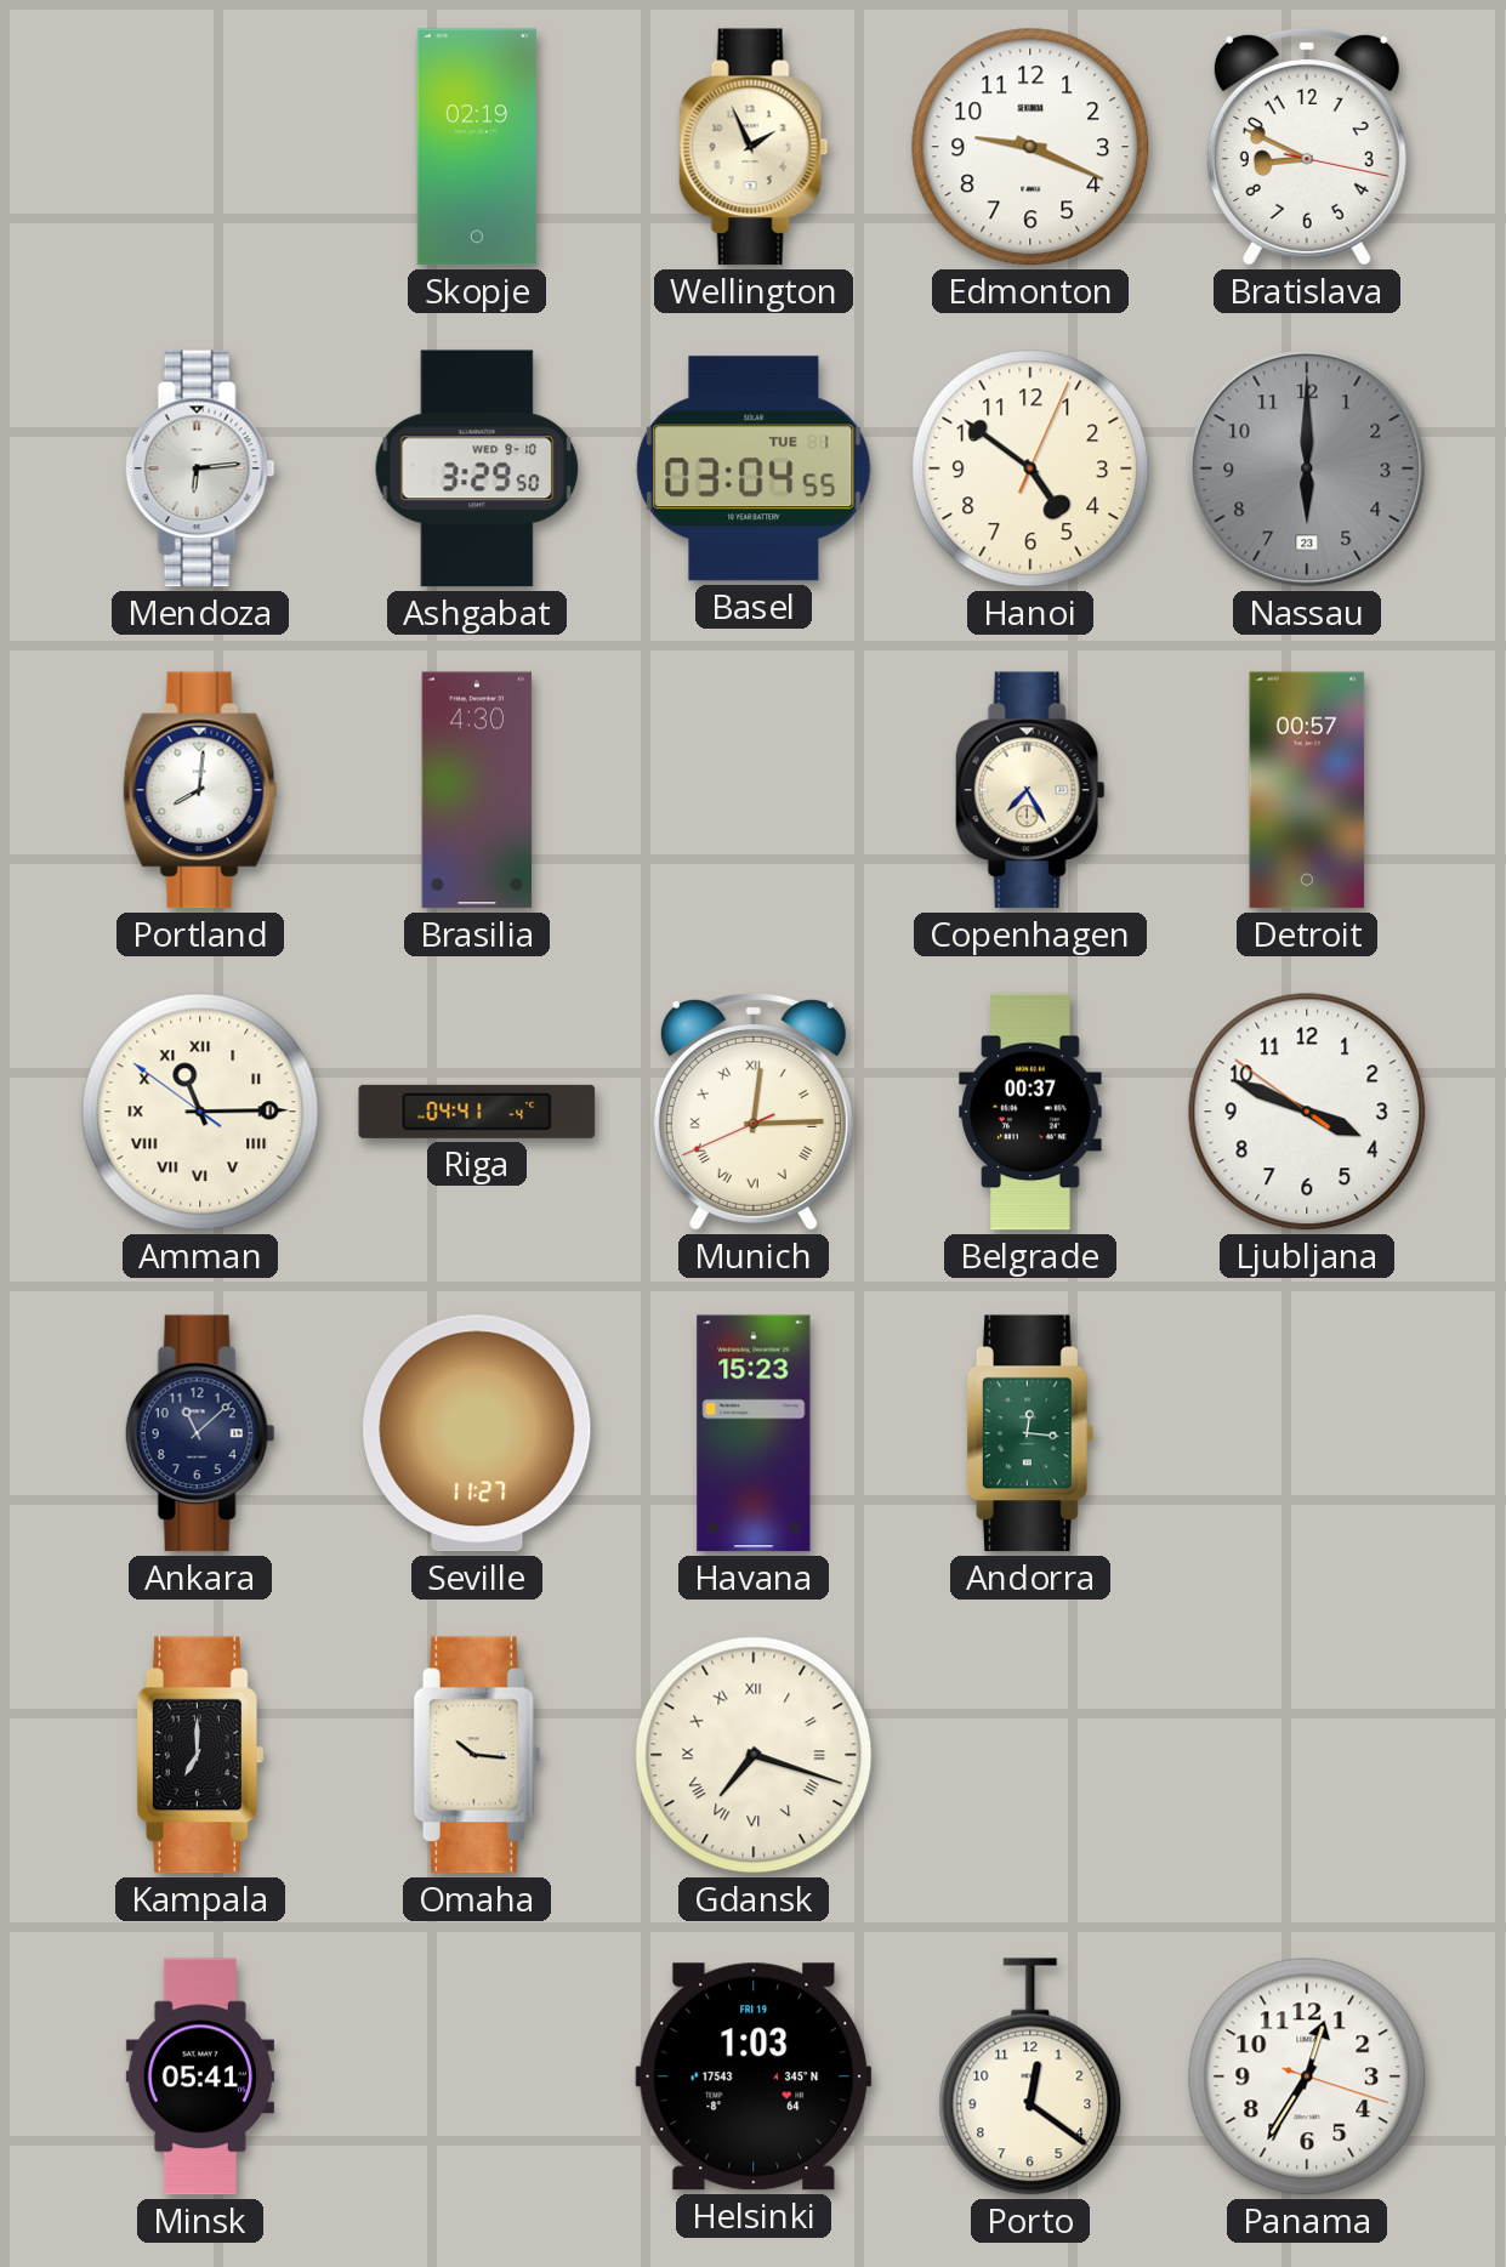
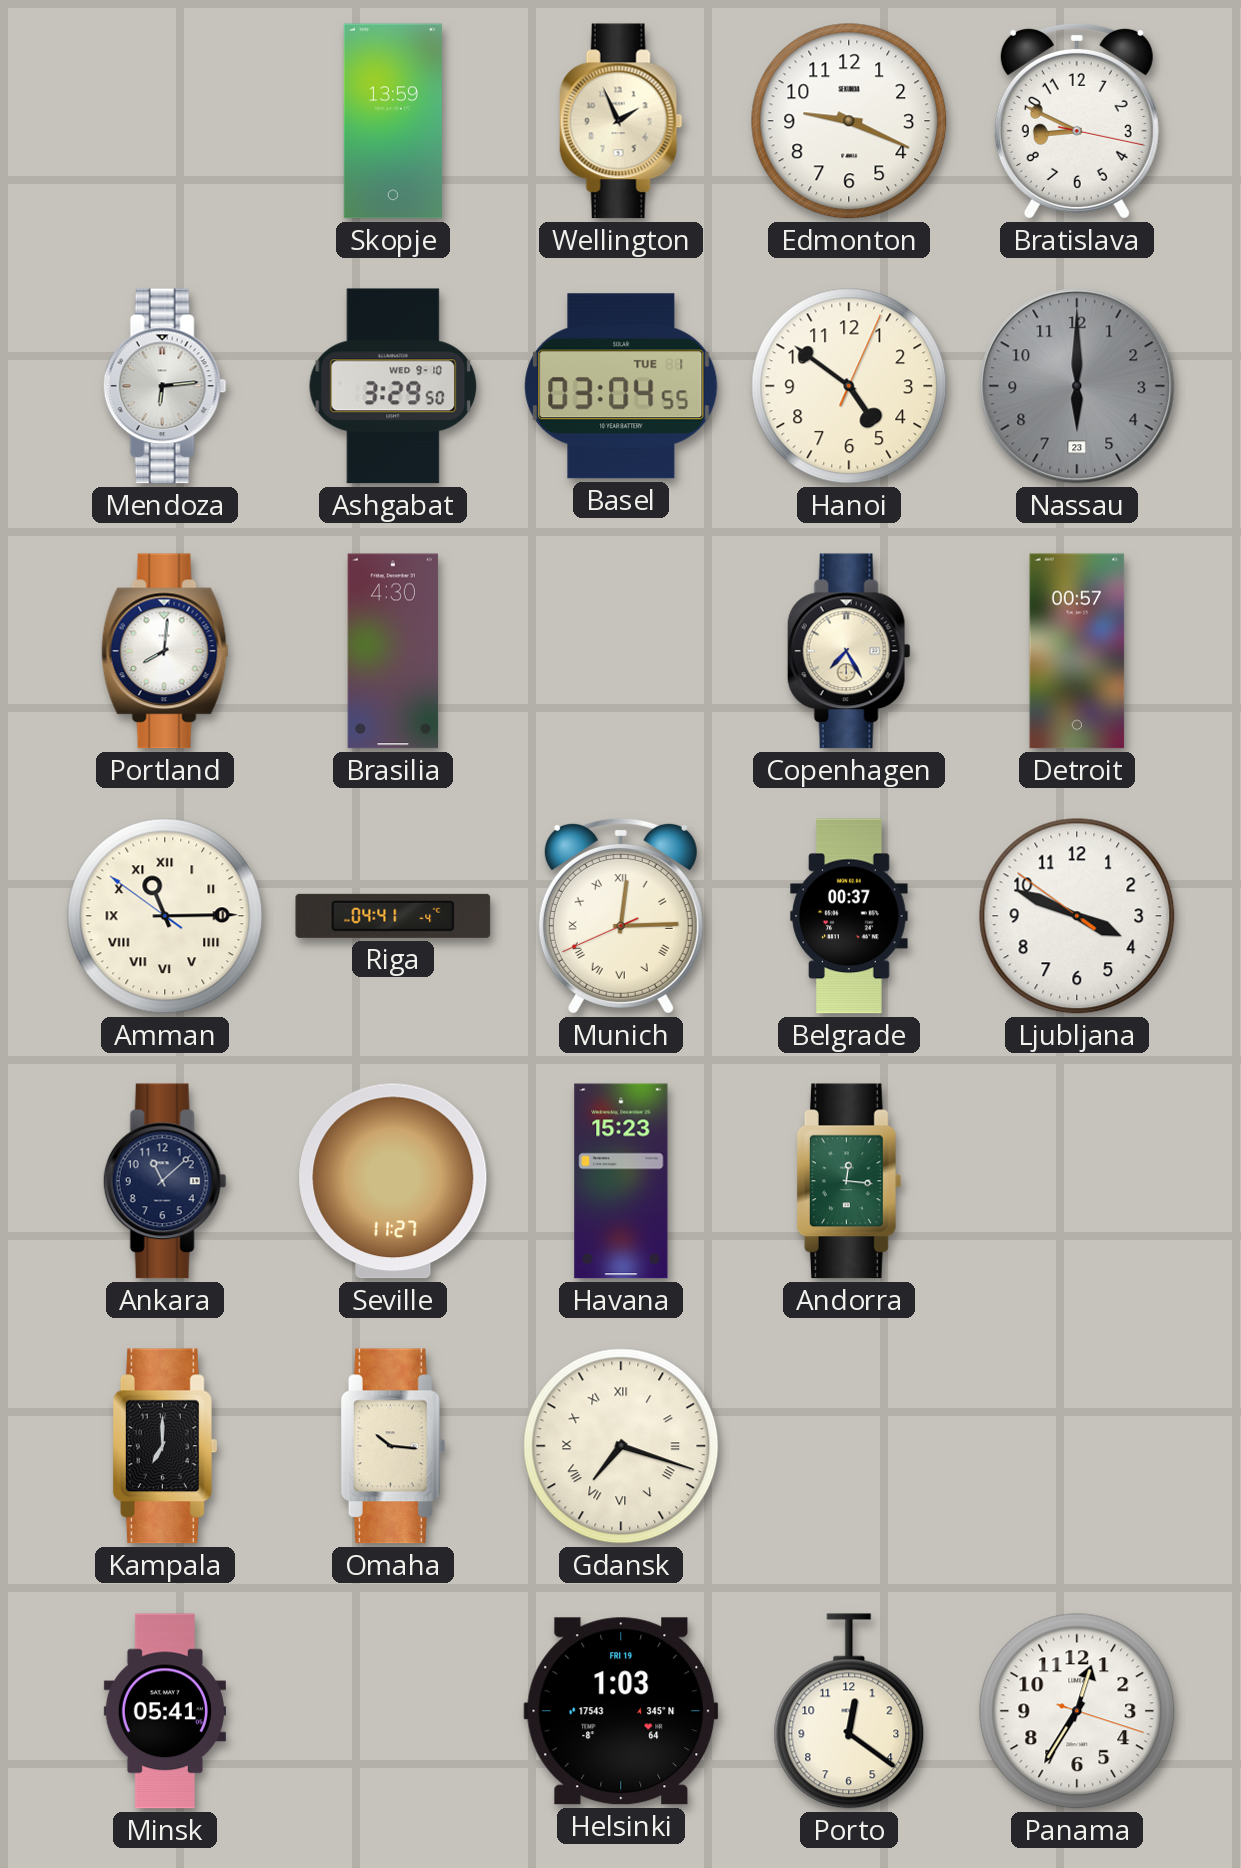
Skopje: 02:19 -> 13:59 (393, 121)
